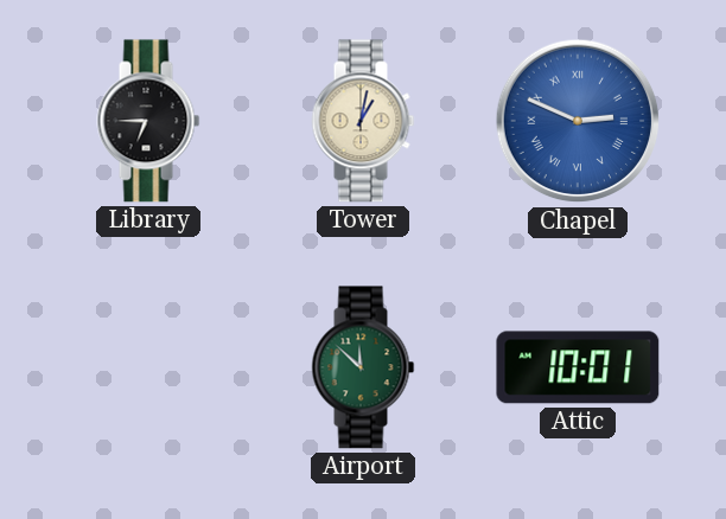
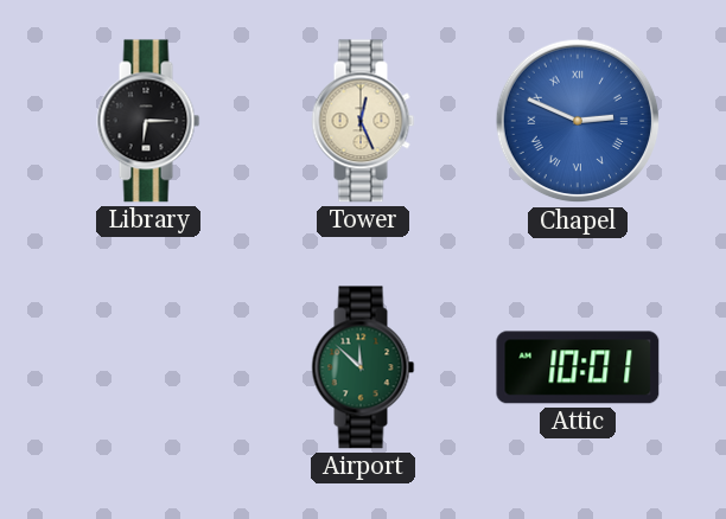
Library: 6:45 -> 6:15 (148, 121)
Tower: 1:02 -> 12:26 (363, 121)
